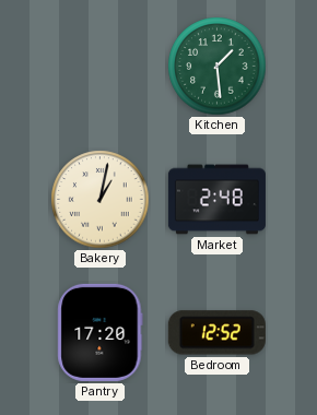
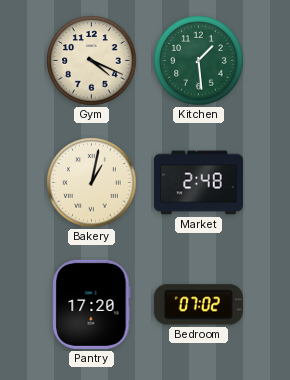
Gym: none -> 4:19 (92, 61)
Bedroom: 12:52 -> 07:02 (198, 305)
